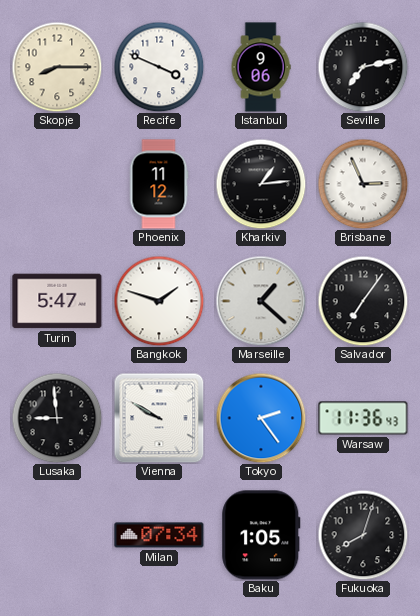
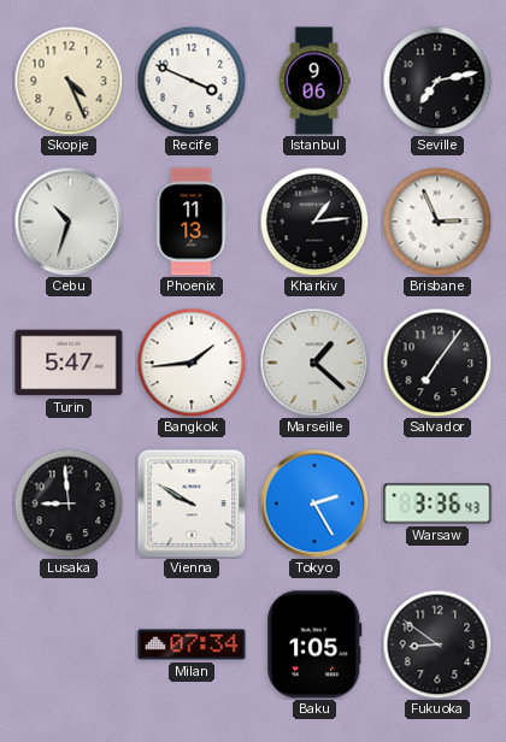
Skopje: 8:15 -> 4:26 (69, 81)
Cebu: none -> 10:33 (69, 222)
Phoenix: 11:12 -> 11:13 (192, 222)
Bangkok: 1:48 -> 1:44 (192, 363)
Tokyo: 2:24 -> 2:25 (314, 503)
Warsaw: 11:36 -> 3:36 (437, 503)
Fukuoka: 8:03 -> 8:51 (437, 644)
